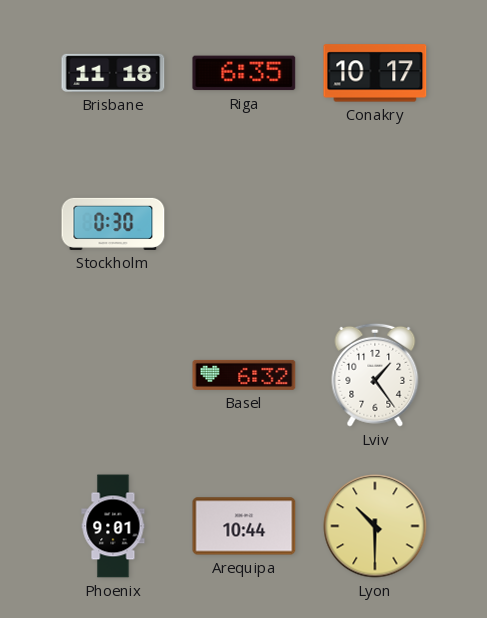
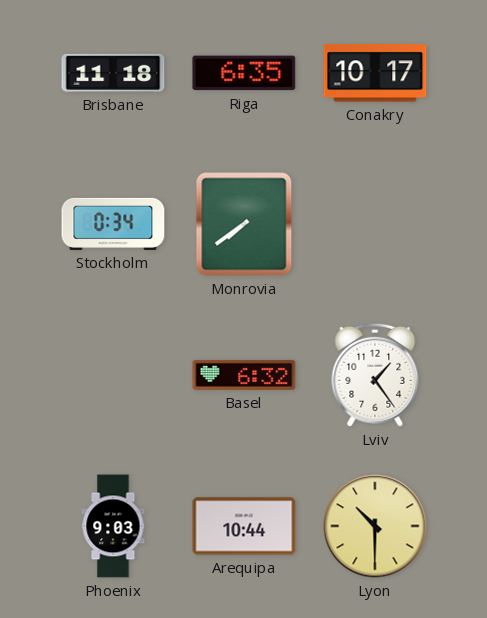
Stockholm: 0:30 -> 0:34 (113, 224)
Monrovia: none -> 7:39 (244, 224)
Phoenix: 9:01 -> 9:03 (113, 526)
